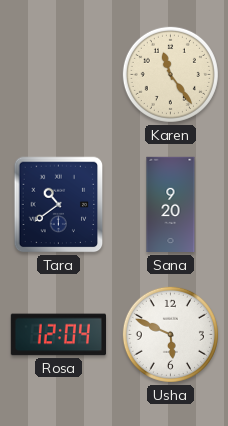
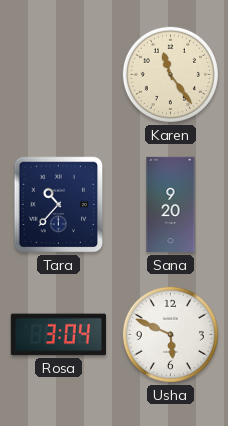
Tara: 10:39 -> 10:37 (59, 205)
Rosa: 12:04 -> 3:04 (58, 335)
